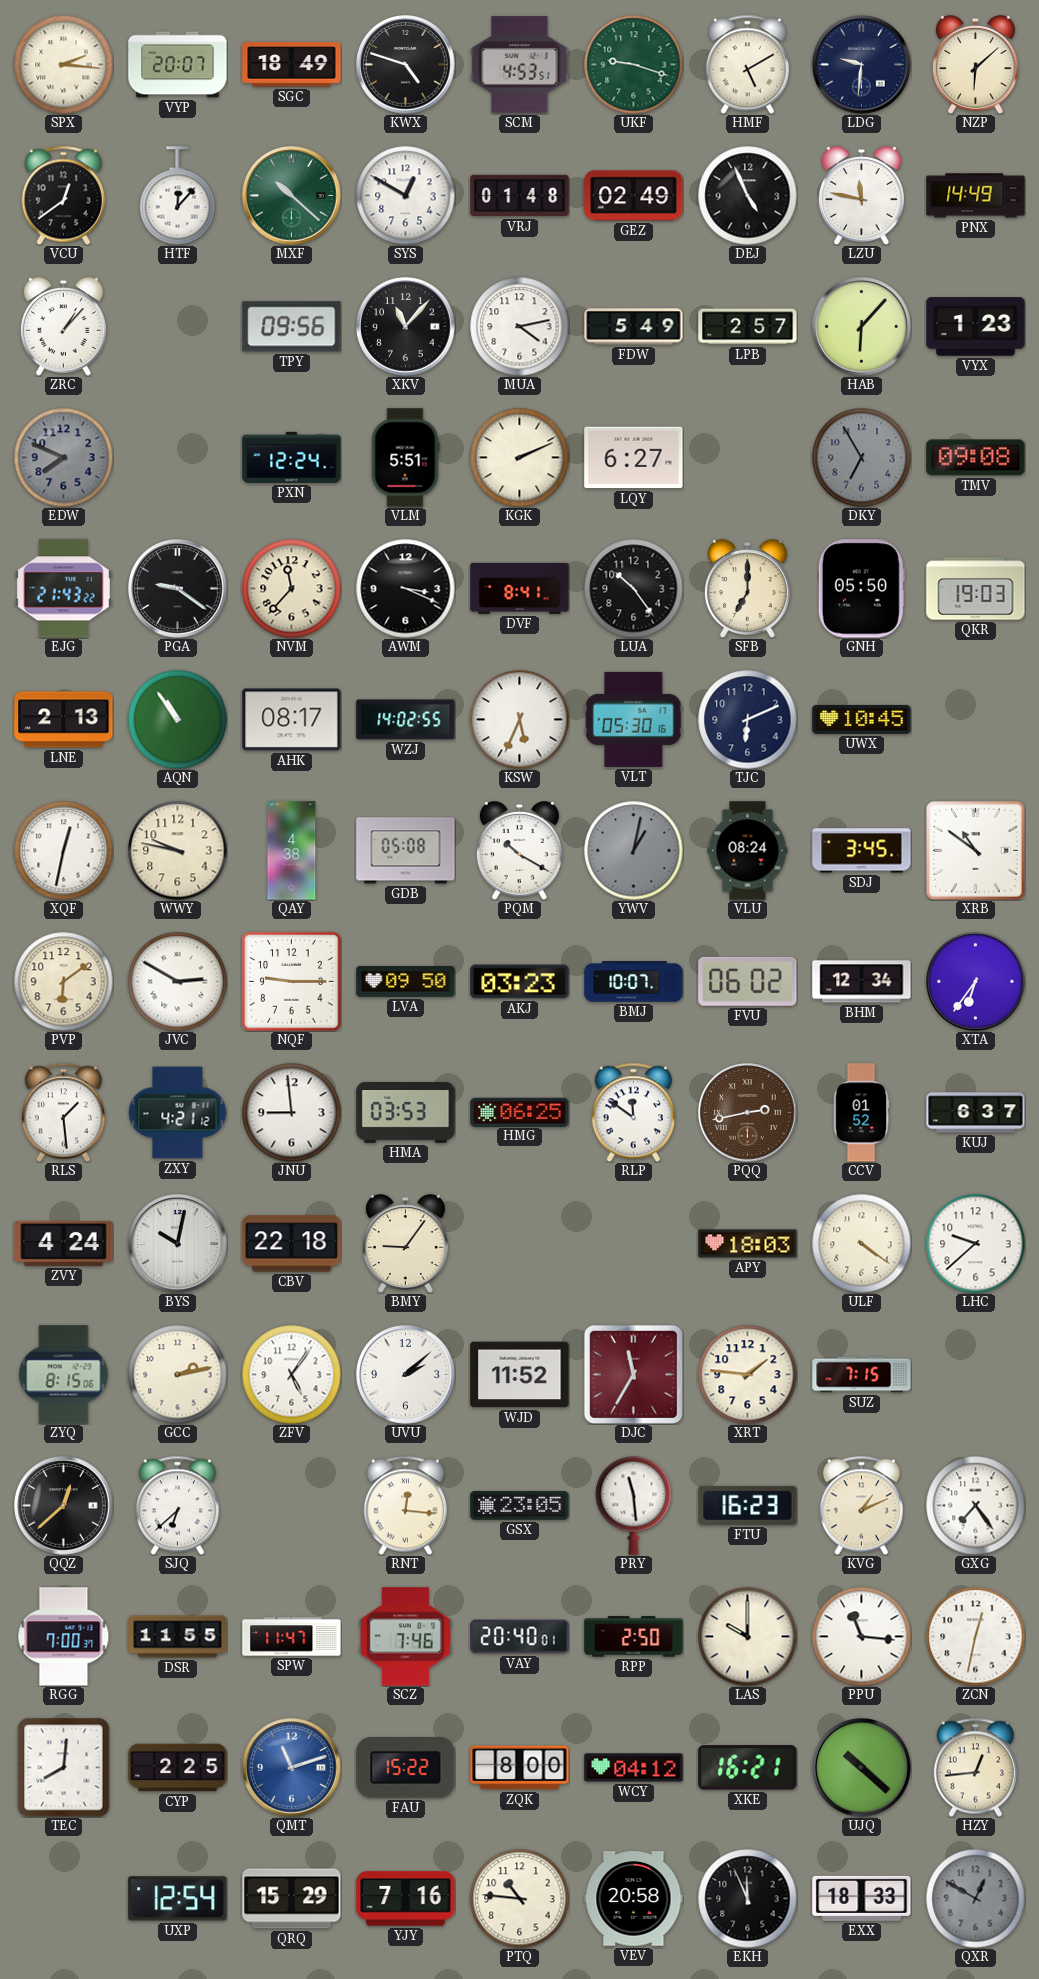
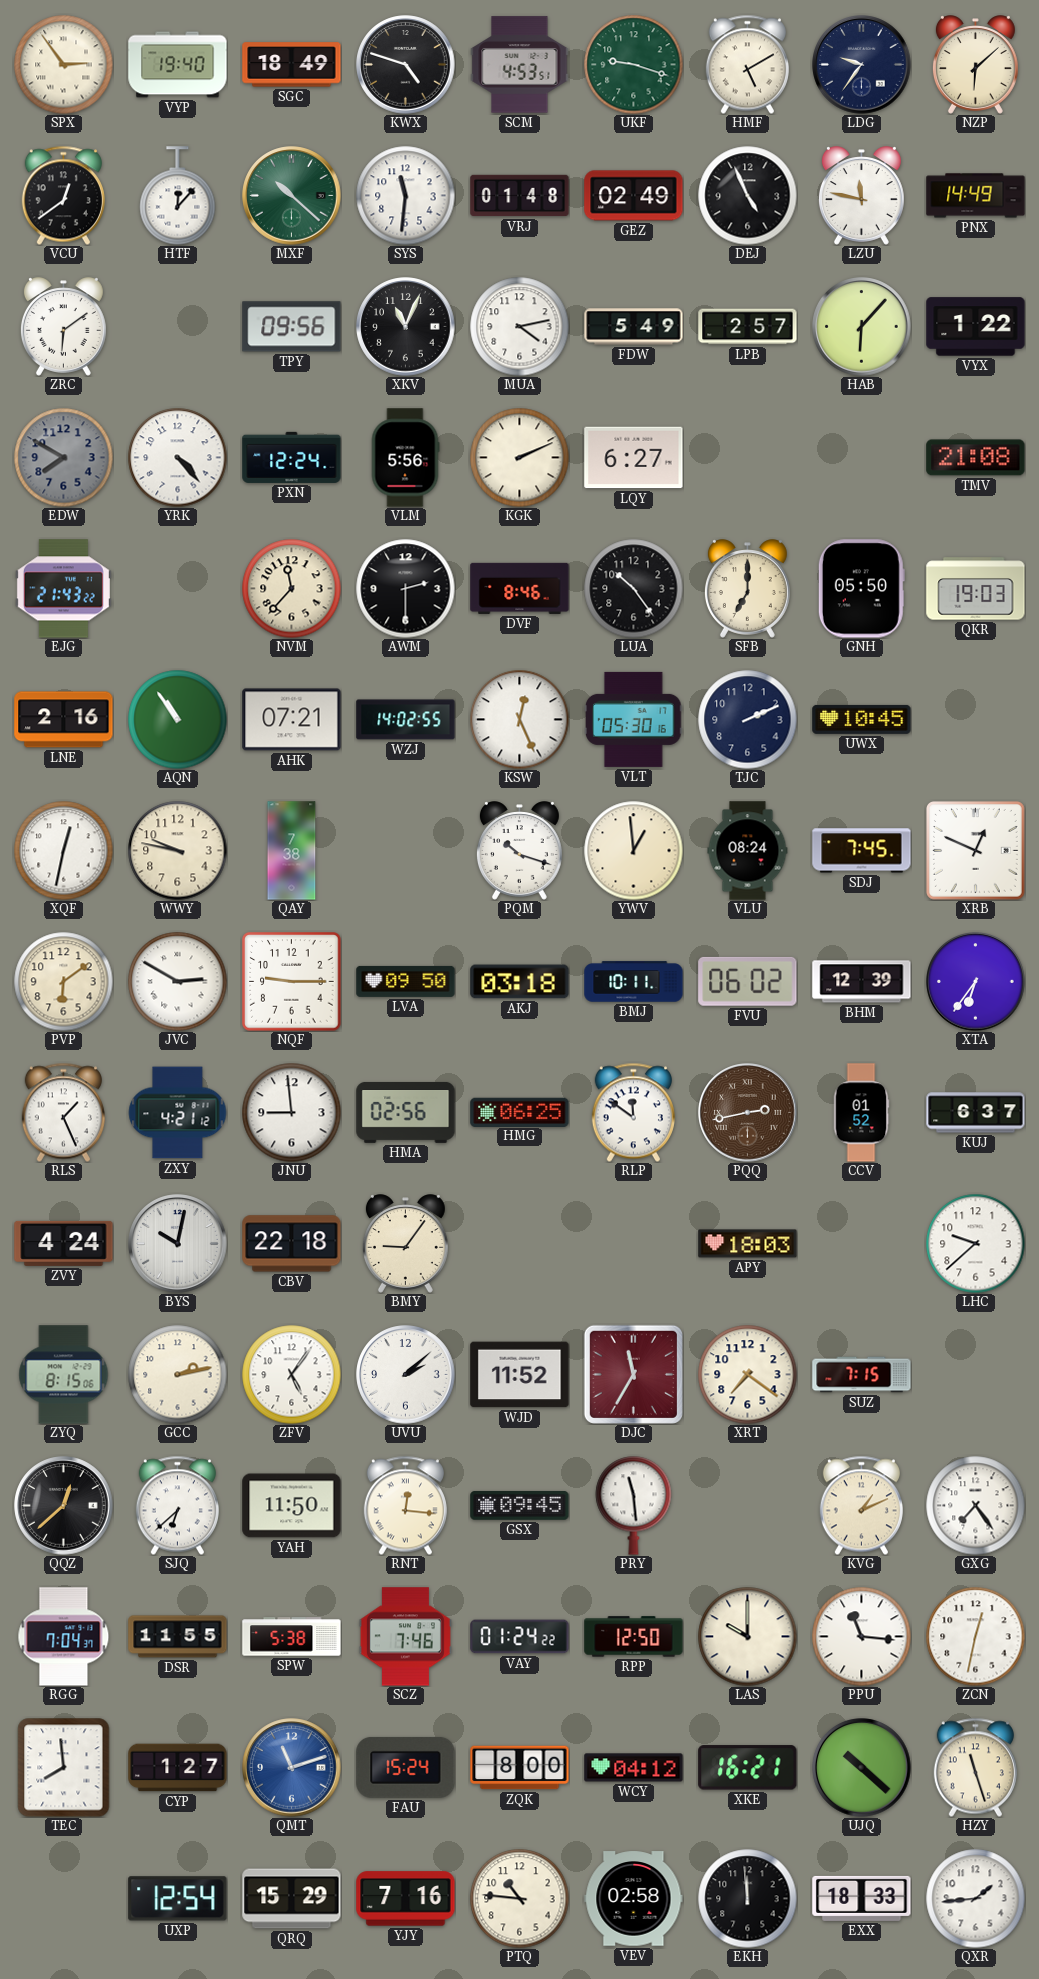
SPX: 2:16 -> 2:54 (64, 65)
VYP: 20:07 -> 19:40 (178, 65)
LDG: 9:31 -> 9:36 (862, 65)
SYS: 12:50 -> 11:31 (406, 196)
ZRC: 1:07 -> 6:09 (63, 327)
XKV: 11:07 -> 11:04 (406, 327)
VYX: 1:23 -> 1:22 (976, 327)
EDW: 7:49 -> 7:50 (64, 458)
YRK: none -> 4:23 (178, 458)
VLM: 5:51 -> 5:56 (405, 458)
DKY: 6:55 -> none (862, 458)
TMV: 09:08 -> 21:08 (976, 458)
PGA: 9:21 -> none (178, 589)
AWM: 3:19 -> 2:30 (406, 589)
DVF: 8:41 -> 8:46 (520, 588)
LNE: 2:13 -> 2:16 (64, 720)
AHK: 08:17 -> 07:21 (292, 720)
KSW: 5:34 -> 12:26 (520, 720)
TJC: 6:11 -> 2:11 (748, 720)
QAY: 4:38 -> 7:38 (292, 851)
GDB: 05:08 -> none (406, 851)
PQM: 10:20 -> 10:18 (519, 851)
YWV: 1:02 -> 12:59 (634, 851)
YWV dial: grey -> cream (634, 851)
SDJ: 3:45 -> 7:45 (862, 851)
XRB: 10:51 -> 12:49 (976, 851)
AKJ: 03:23 -> 03:18 (520, 982)
BMJ: 10:07 -> 10:11 (634, 982)
BHM: 12:34 -> 12:39 (862, 982)
RLS: 1:29 -> 1:26 (63, 1112)
HMA: 03:53 -> 02:56 (406, 1112)
ULF: 4:21 -> none (862, 1244)
XRT: 1:46 -> 7:21 (748, 1375)
YAH: none -> 11:50 (292, 1506)
GSX: 23:05 -> 09:45 (520, 1505)
FTU: 16:23 -> none (748, 1505)
RGG: 7:00 -> 7:04 (64, 1637)
SPW: 11:47 -> 5:38 (292, 1637)
VAY: 20:40 -> 01:24 (520, 1637)
RPP: 2:50 -> 12:50 (634, 1637)
TEC: 8:01 -> 7:59 (64, 1768)
CYP: 2:25 -> 1:27 (178, 1768)
FAU: 15:22 -> 15:24 (406, 1767)
HZY: 12:44 -> 11:27 (975, 1767)
VEV: 20:58 -> 02:58 (634, 1899)
EKH: 11:56 -> 11:59 (748, 1899)
QXR: 12:50 -> 1:44 (976, 1899)
QXR dial: grey -> white (976, 1899)
